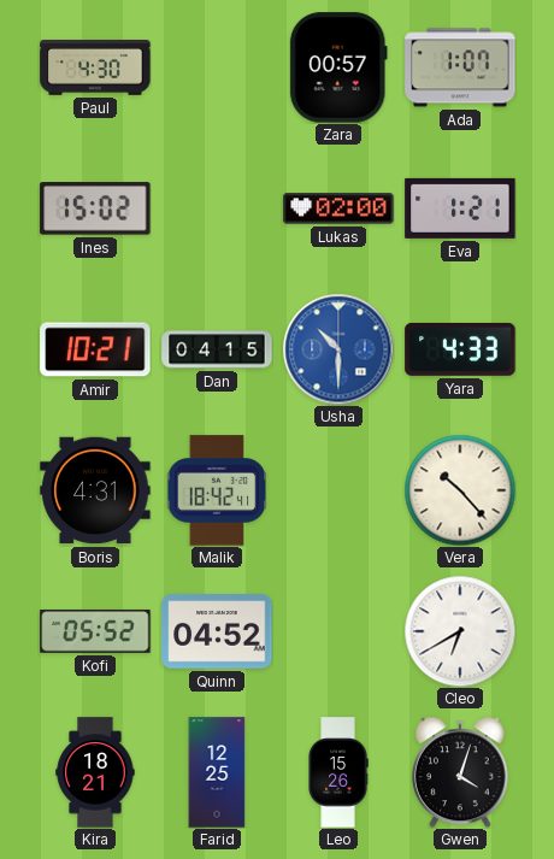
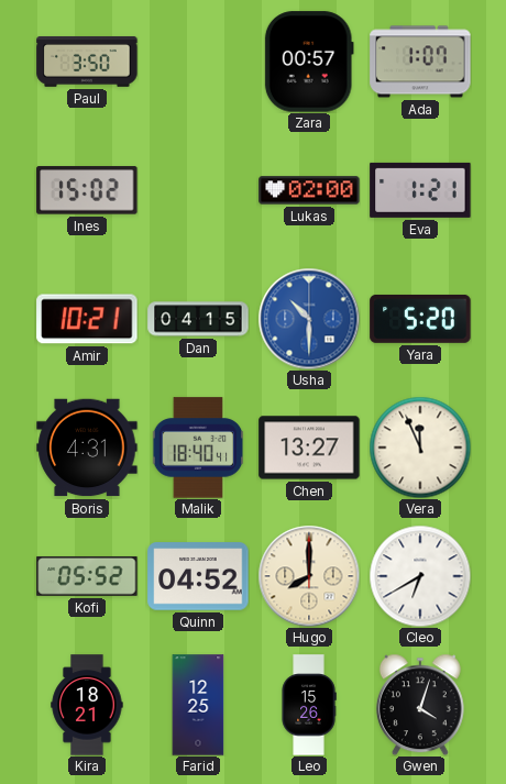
Paul: 4:30 -> 3:50 (87, 62)
Yara: 4:33 -> 5:20 (420, 319)
Malik: 18:42 -> 18:40 (198, 448)
Chen: none -> 13:27 (309, 448)
Vera: 10:23 -> 11:56 (420, 448)
Hugo: none -> 8:00 (309, 576)
